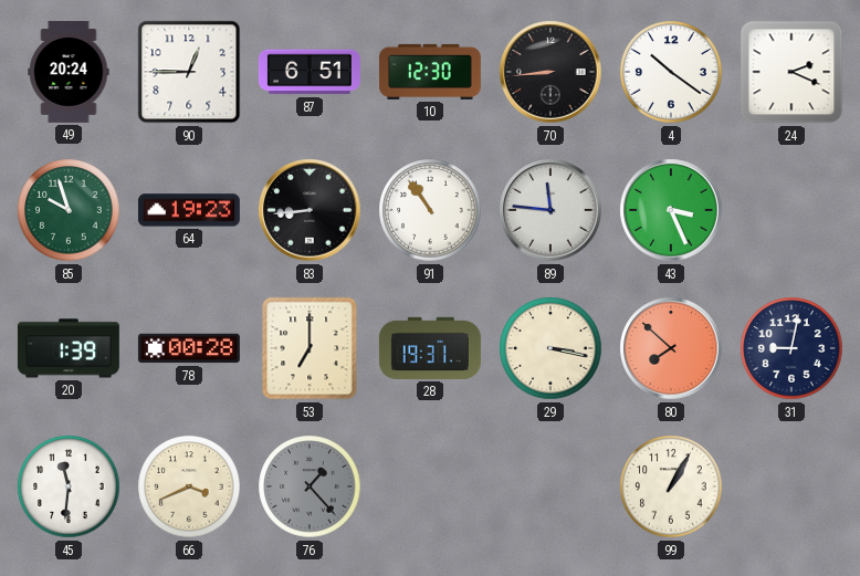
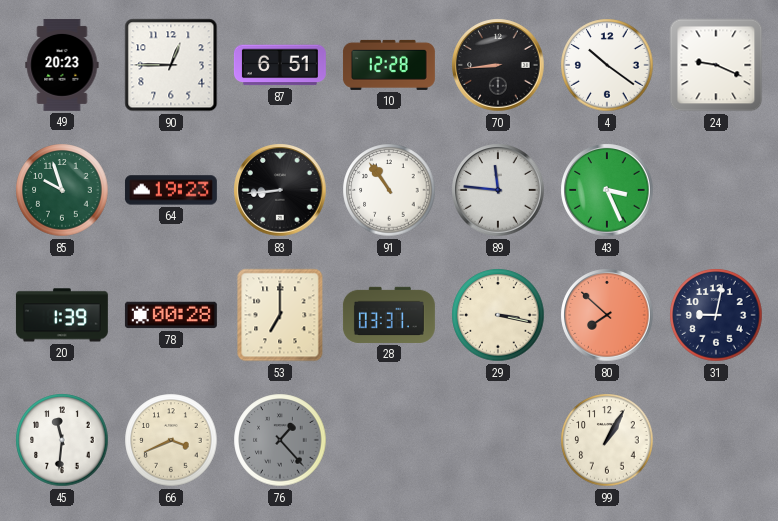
49: 20:24 -> 20:23 (62, 65)
10: 12:30 -> 12:28 (389, 65)
24: 2:19 -> 9:19 (716, 65)
28: 19:31 -> 03:31 (389, 315)
